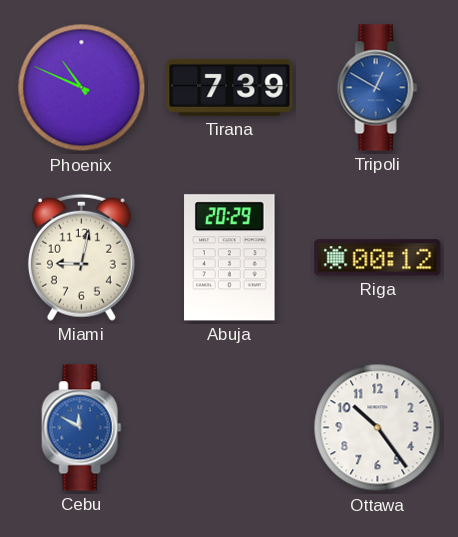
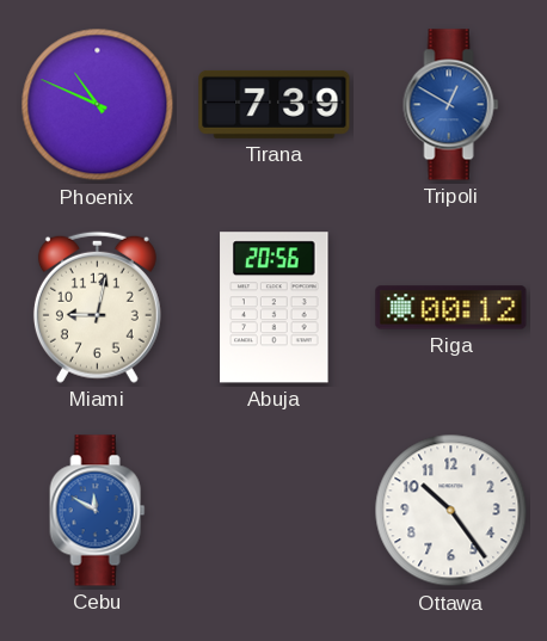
Abuja: 20:29 -> 20:56 (275, 308)
